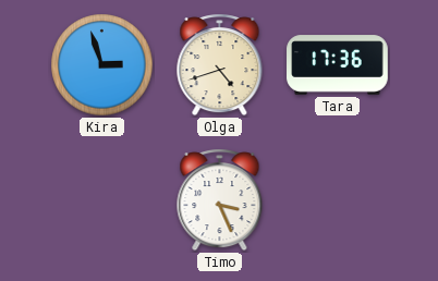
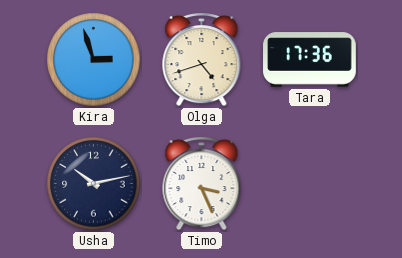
Usha: none -> 10:13 (94, 184)
